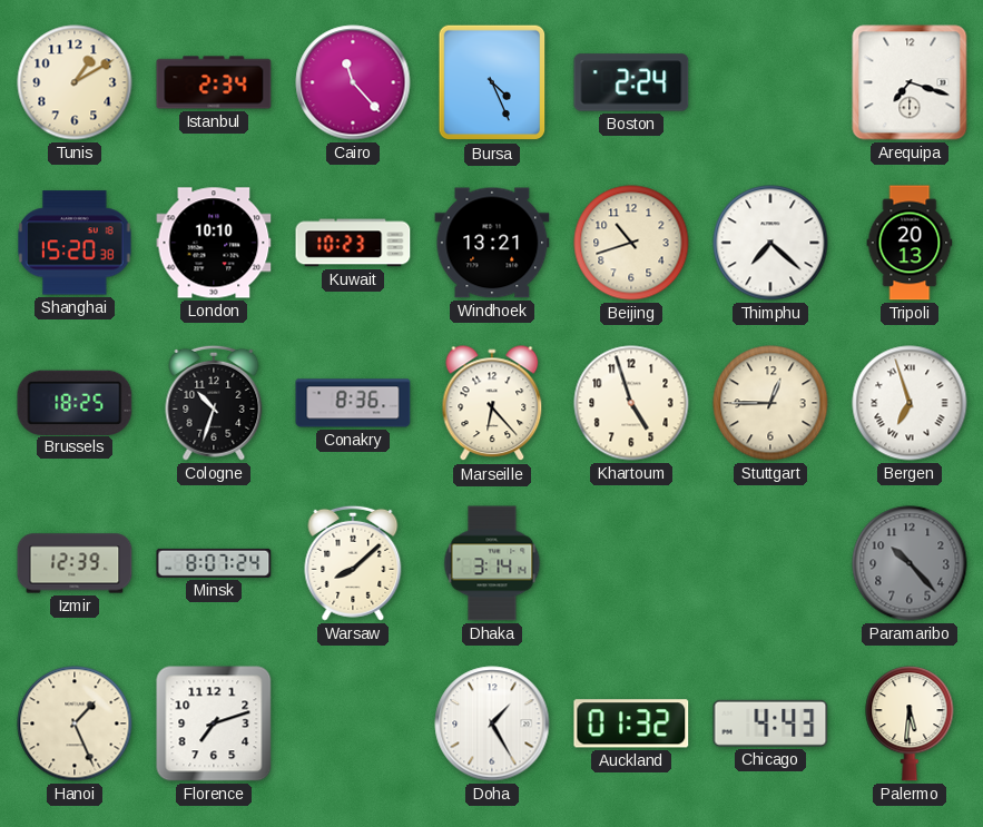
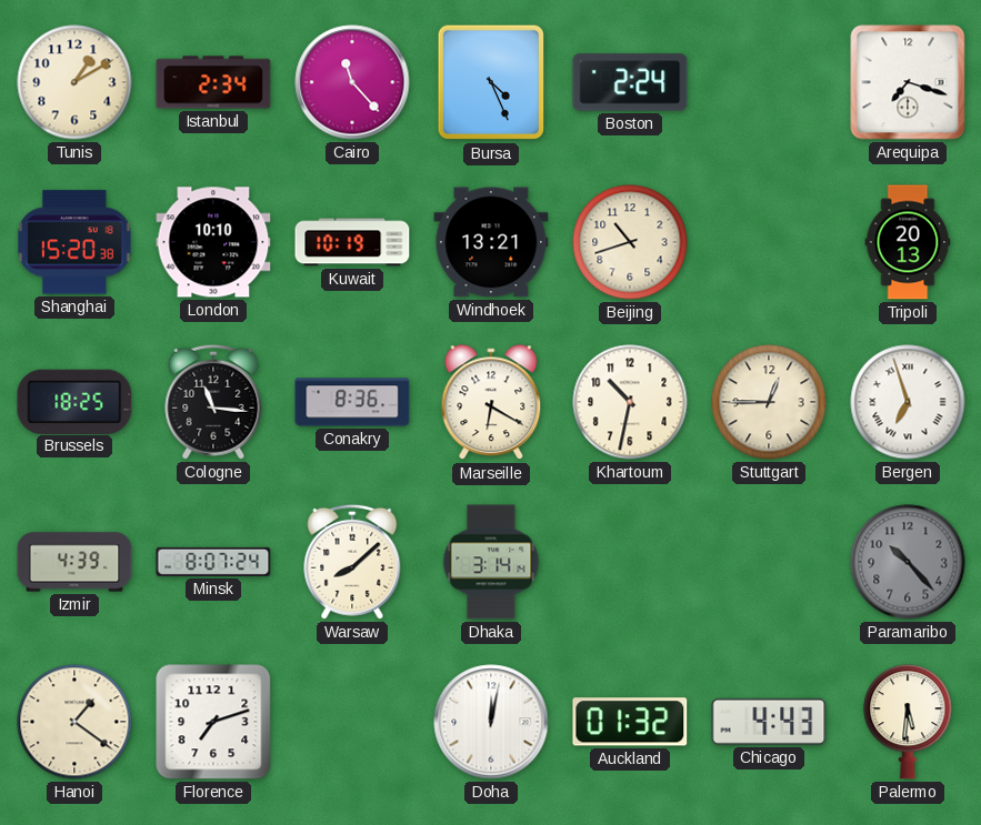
Kuwait: 10:23 -> 10:19 (352, 242)
Thimphu: 7:22 -> none (770, 243)
Cologne: 10:33 -> 11:16 (213, 402)
Marseille: 6:23 -> 6:20 (491, 403)
Khartoum: 4:57 -> 10:32 (630, 402)
Izmir: 12:39 -> 4:39 (74, 562)
Hanoi: 1:26 -> 1:21 (74, 722)
Doha: 1:25 -> 12:02 (491, 722)
